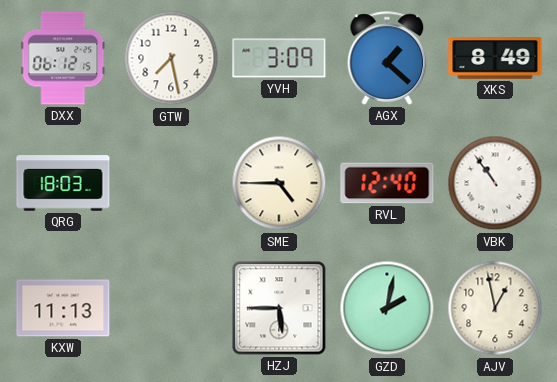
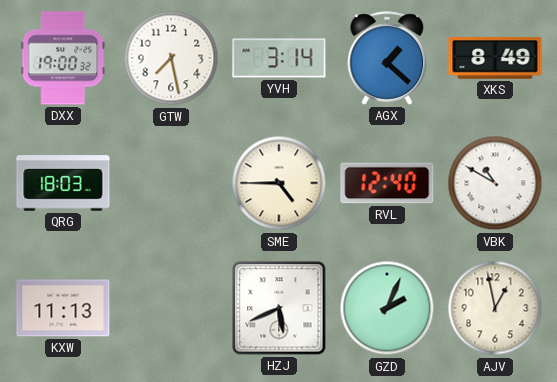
DXX: 06:12 -> 19:00 (63, 58)
YVH: 3:09 -> 3:14 (279, 58)
VBK: 10:54 -> 10:50 (495, 183)
HZJ: 5:45 -> 5:41 (279, 308)
GZD: 2:02 -> 2:04 (387, 308)
